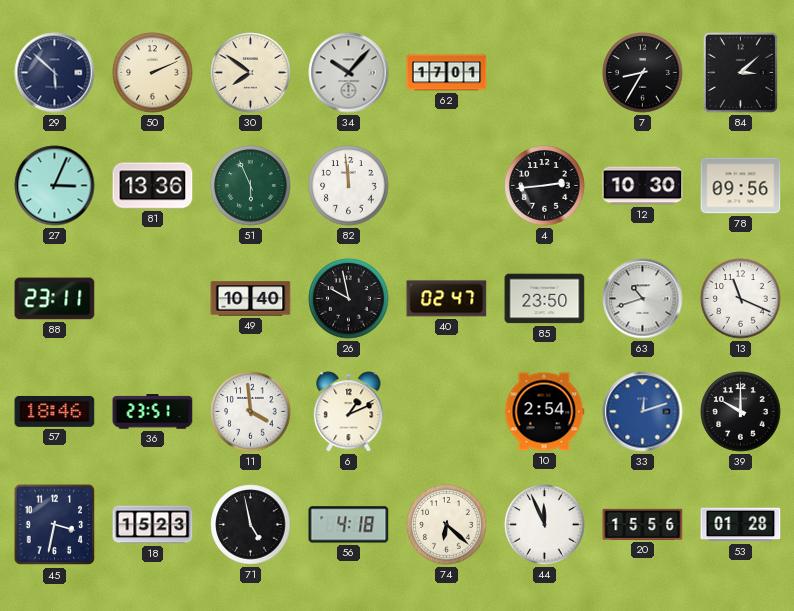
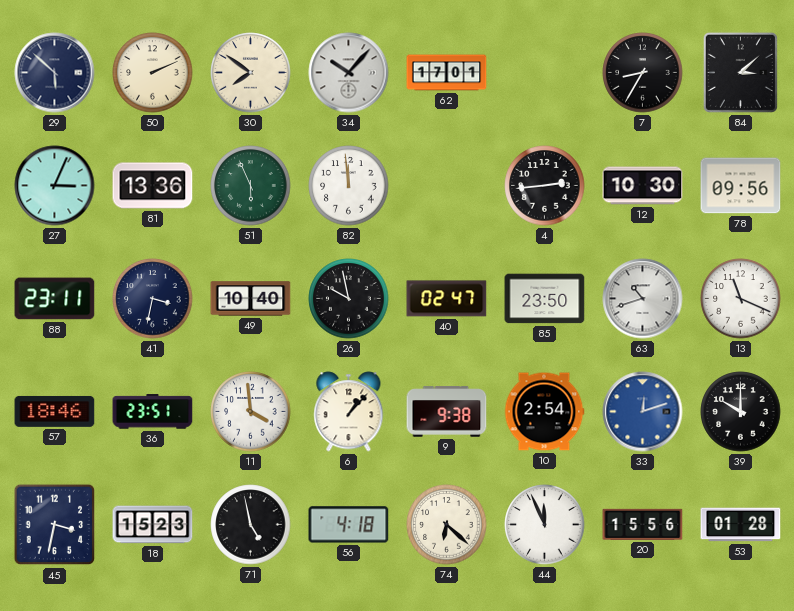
41: none -> 3:32 (153, 299)
6: 1:11 -> 1:07 (349, 412)
9: none -> 9:38 (447, 412)
